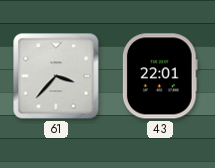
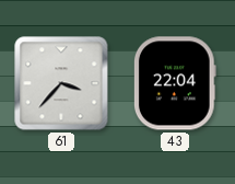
43: 22:01 -> 22:04 (175, 83)
